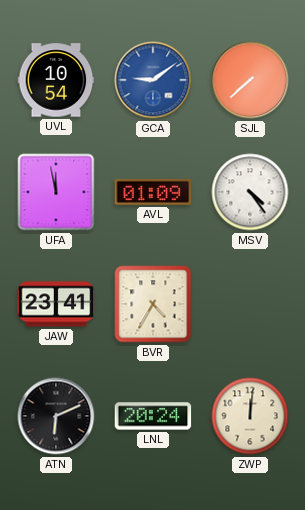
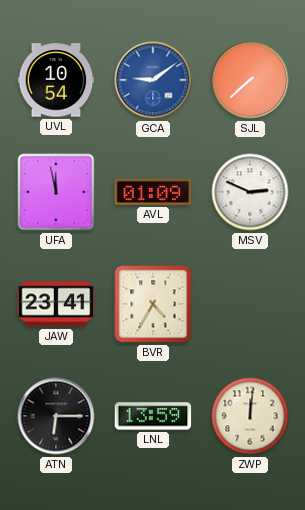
MSV: 4:24 -> 2:49 (250, 192)
ATN: 6:11 -> 6:15 (56, 416)
LNL: 20:24 -> 13:59 (153, 416)
